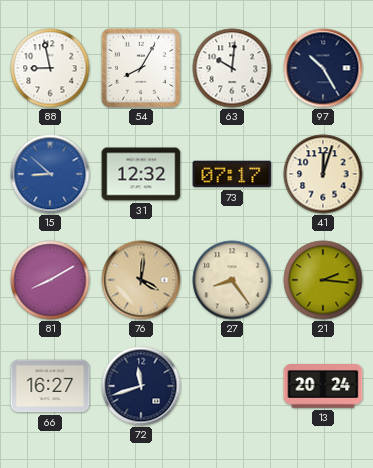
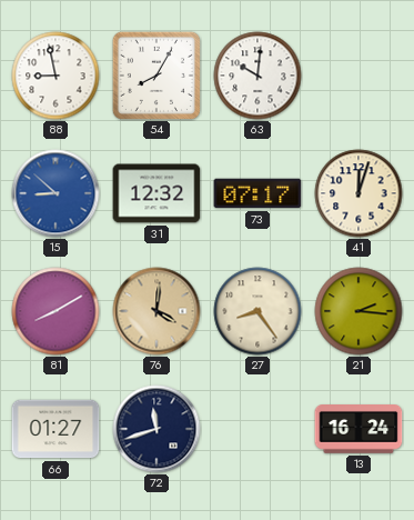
97: 10:25 -> none (323, 68)
66: 16:27 -> 01:27 (55, 429)
13: 20:24 -> 16:24 (359, 430)
